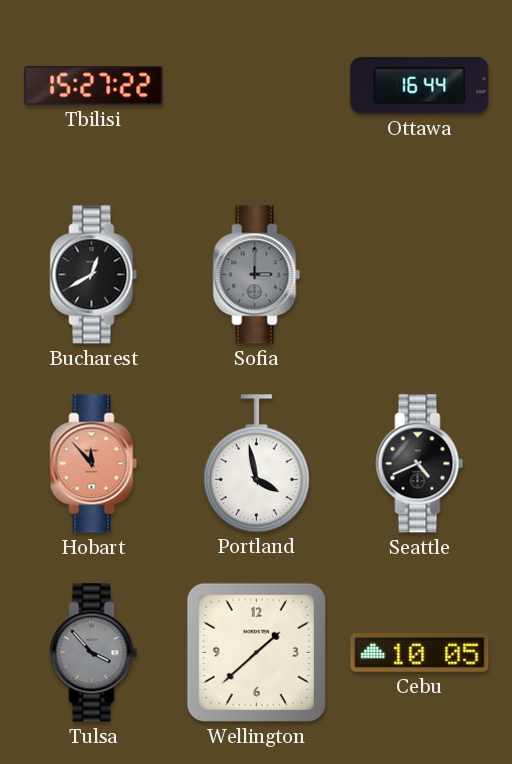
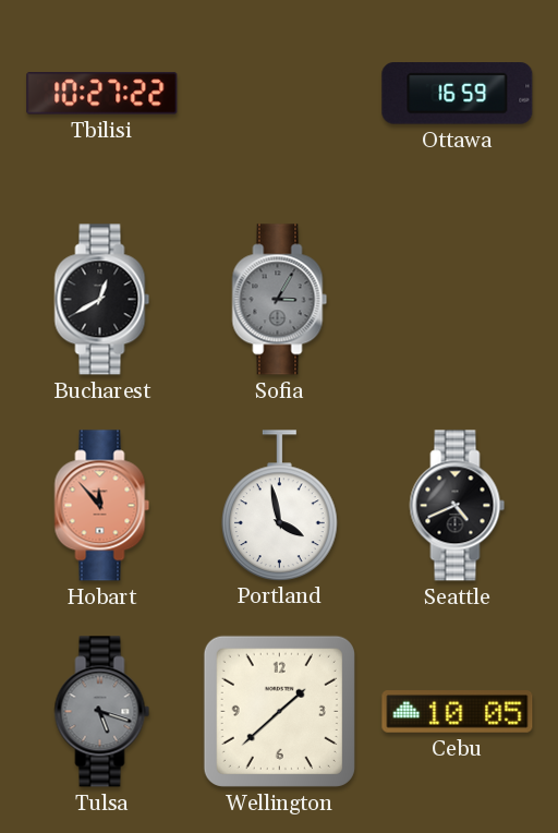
Tbilisi: 15:27 -> 10:27 (102, 94)
Ottawa: 16:44 -> 16:59 (458, 94)
Sofia: 3:00 -> 3:05 (280, 300)
Tulsa: 3:53 -> 5:18 (102, 712)
